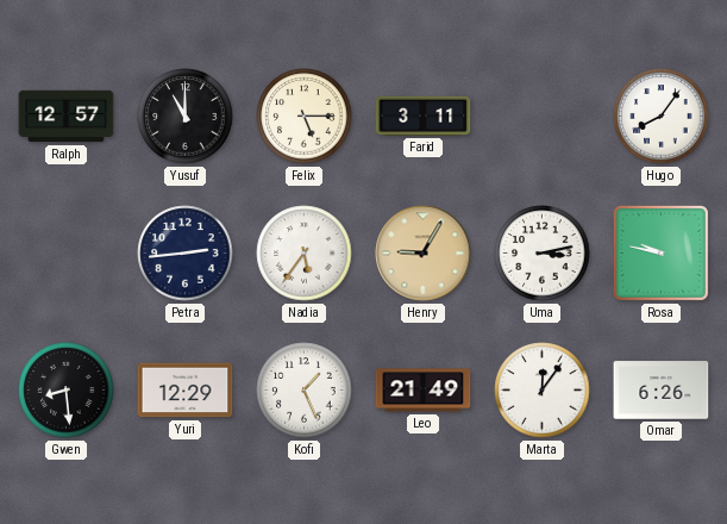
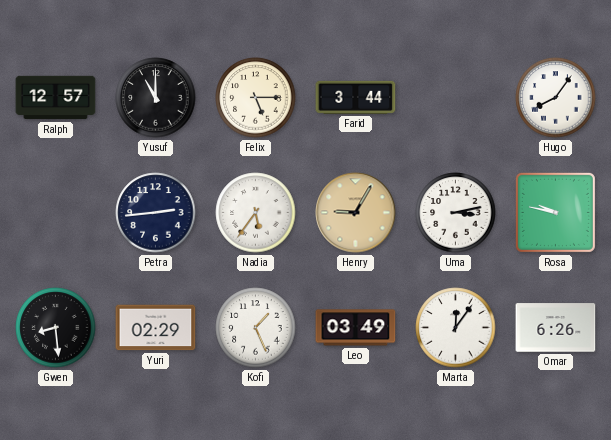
Farid: 3:11 -> 3:44 (356, 97)
Yuri: 12:29 -> 02:29 (156, 328)
Leo: 21:49 -> 03:49 (356, 328)
